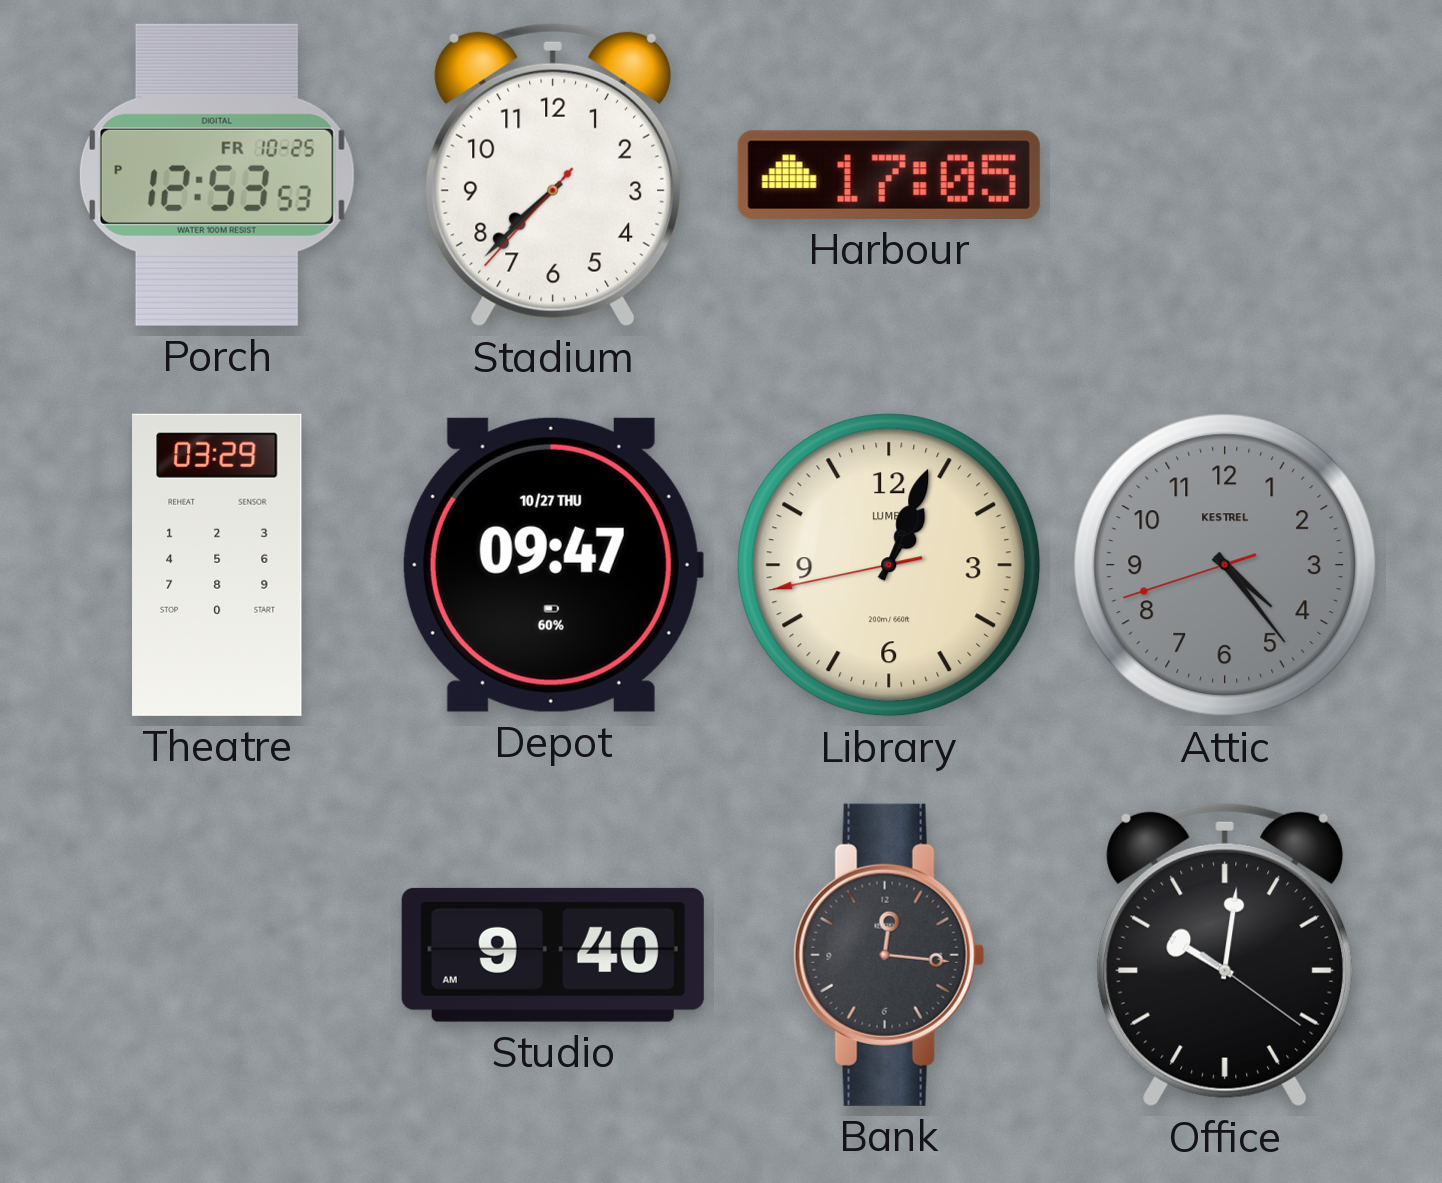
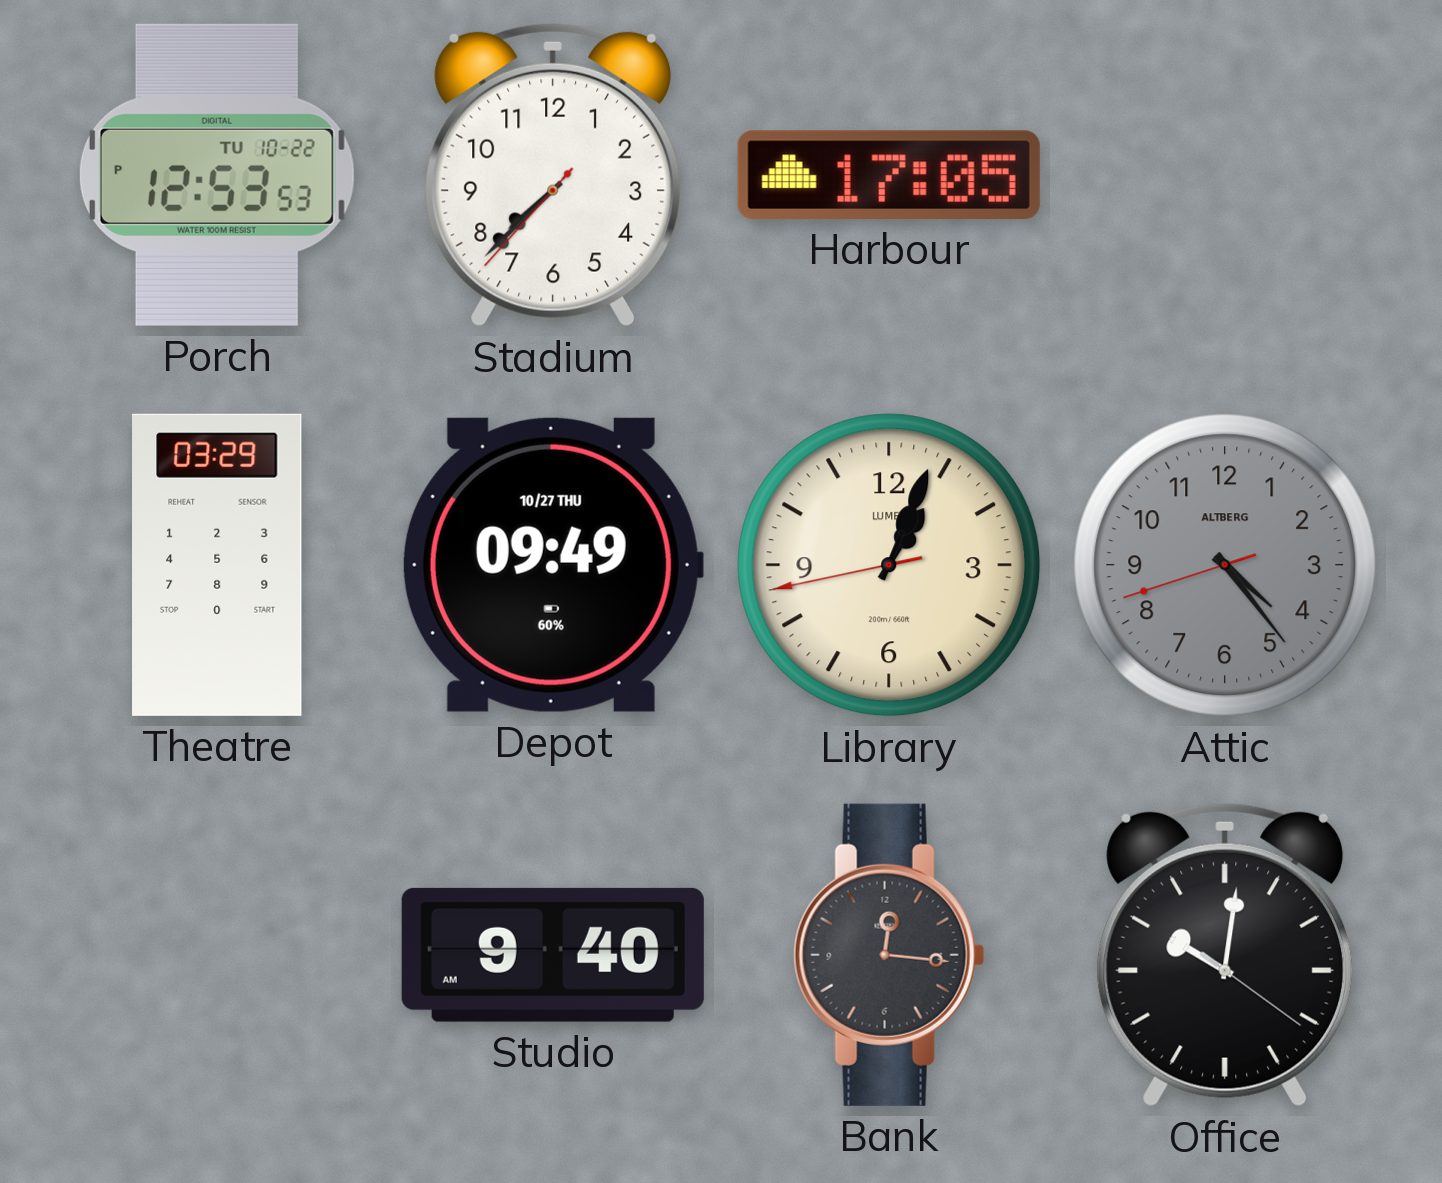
Porch date: FR 10-25 -> TU 10-22 (217, 175)
Depot: 09:47 -> 09:49 (552, 565)
Attic brand: KESTREL -> ALTBERG (1225, 565)
